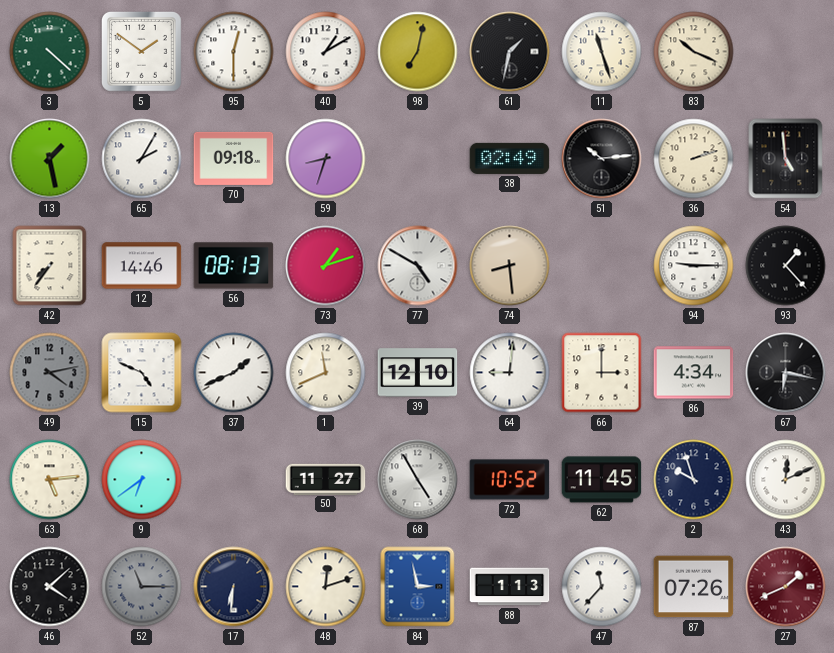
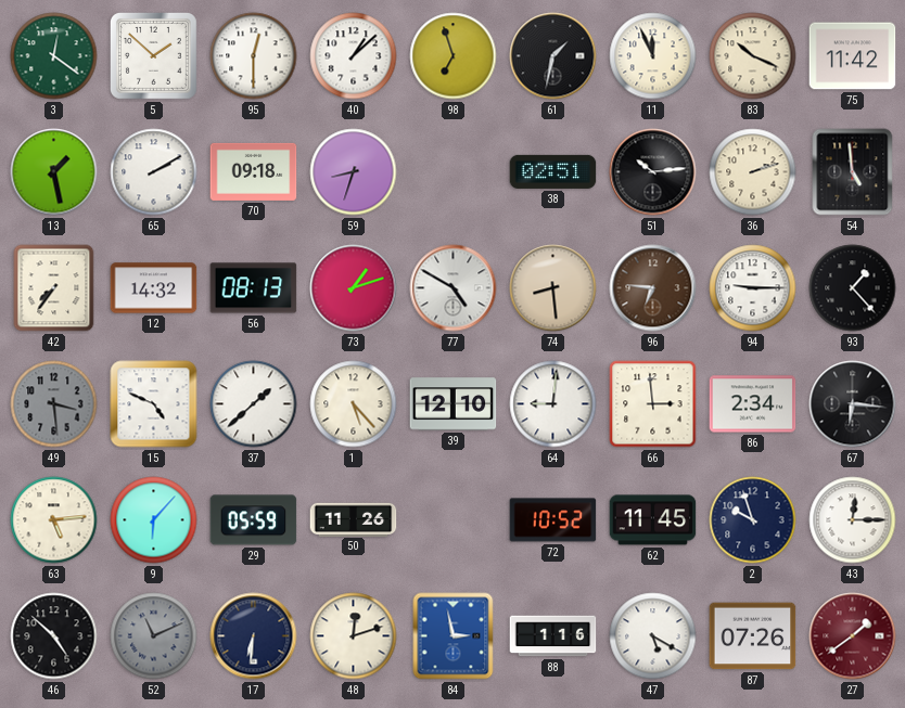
3: 4:22 -> 12:21 (54, 56)
5: 1:51 -> 1:52 (153, 55)
40: 1:10 -> 1:08 (354, 56)
98: 7:02 -> 6:57 (454, 56)
11: 11:27 -> 11:56 (653, 56)
75: none -> 11:42 (853, 56)
65: 2:05 -> 2:10 (154, 172)
38: 02:49 -> 02:51 (553, 171)
12: 14:46 -> 14:32 (154, 288)
96: none -> 6:46 (653, 288)
49: 4:13 -> 3:29 (54, 404)
37: 1:41 -> 1:38 (254, 404)
1: 11:41 -> 5:23 (354, 404)
66: 3:00 -> 2:59 (653, 404)
86: 4:34 -> 2:34 (753, 404)
67: 6:17 -> 6:16 (853, 404)
9: 6:39 -> 6:07 (154, 520)
29: none -> 05:59 (254, 520)
50: 11:27 -> 11:26 (354, 519)
68: 4:55 -> none (418, 480)
43: 12:11 -> 12:15 (853, 520)
46: 4:08 -> 4:52 (54, 636)
52: 11:15 -> 11:11 (154, 636)
88: 1:13 -> 1:16 (553, 636)
47: 11:37 -> 5:20 (653, 636)
27: 1:41 -> 1:39 (853, 636)
